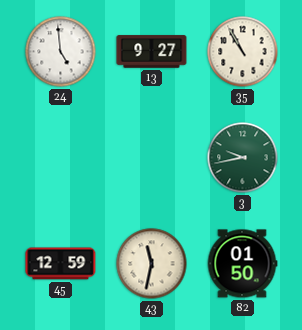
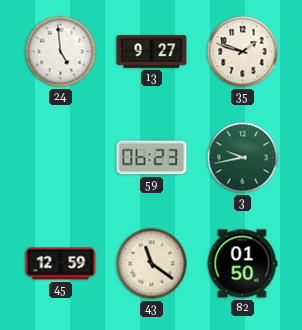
35: 10:55 -> 1:48 (243, 52)
59: none -> 06:23 (152, 158)
43: 11:32 -> 11:21 (152, 264)
